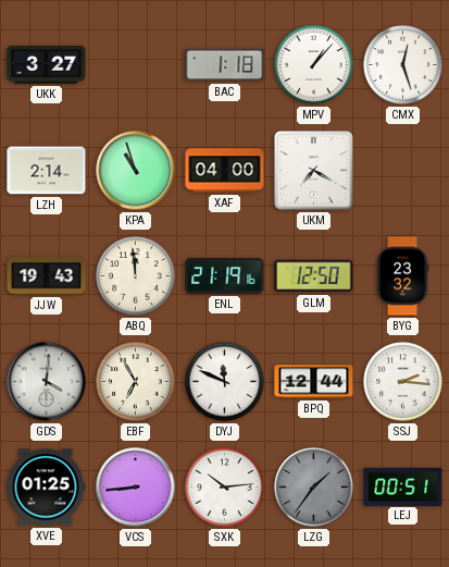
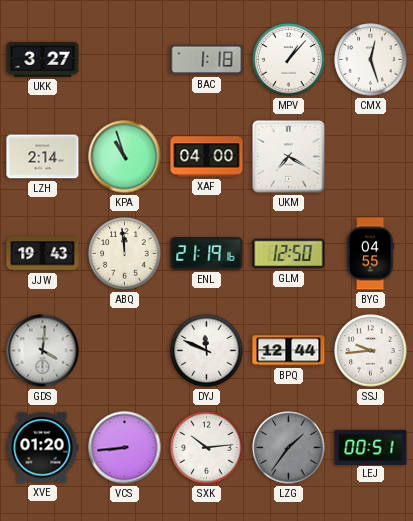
BYG: 23:32 -> 04:55 (370, 254)
EBF: 6:55 -> none (136, 382)
SSJ: 2:16 -> 9:44 (371, 351)
XVE: 01:25 -> 01:20 (42, 448)
